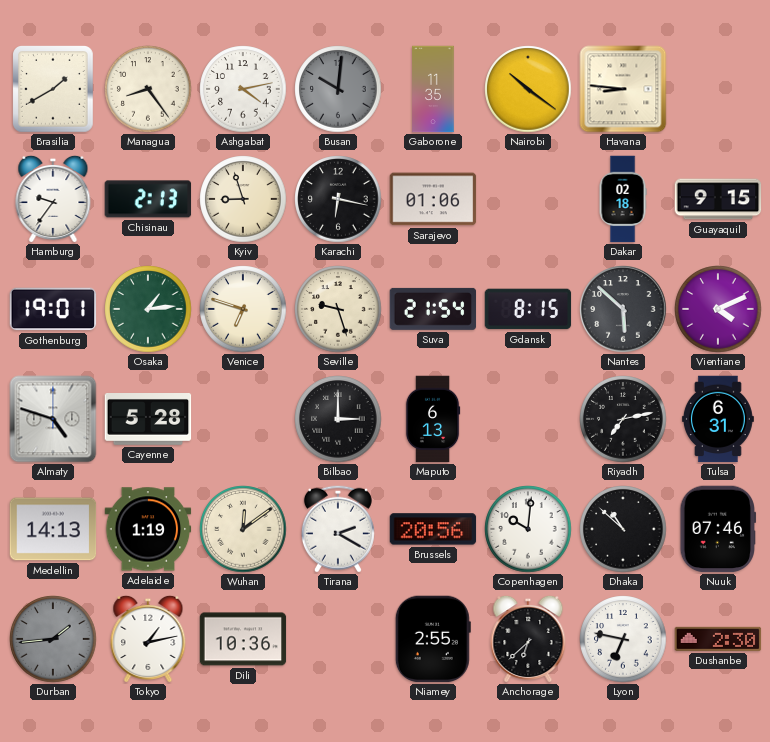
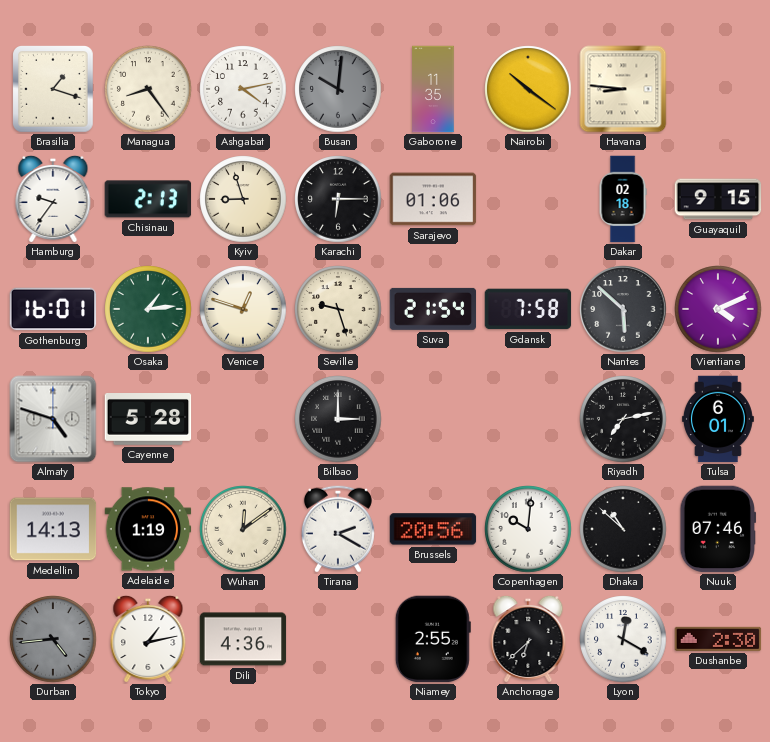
Brasilia: 1:40 -> 1:18 (54, 90)
Karachi: 6:17 -> 6:15 (338, 199)
Gothenburg: 19:01 -> 16:01 (53, 309)
Venice: 6:48 -> 12:48 (243, 309)
Gdansk: 8:15 -> 7:58 (528, 309)
Maputo: 6:13 -> none (433, 419)
Tulsa: 6:31 -> 6:01 (718, 419)
Durban: 1:44 -> 4:44 (53, 639)
Dili: 10:36 -> 4:36 (243, 639)
Lyon: 6:47 -> 12:20 (623, 639)
